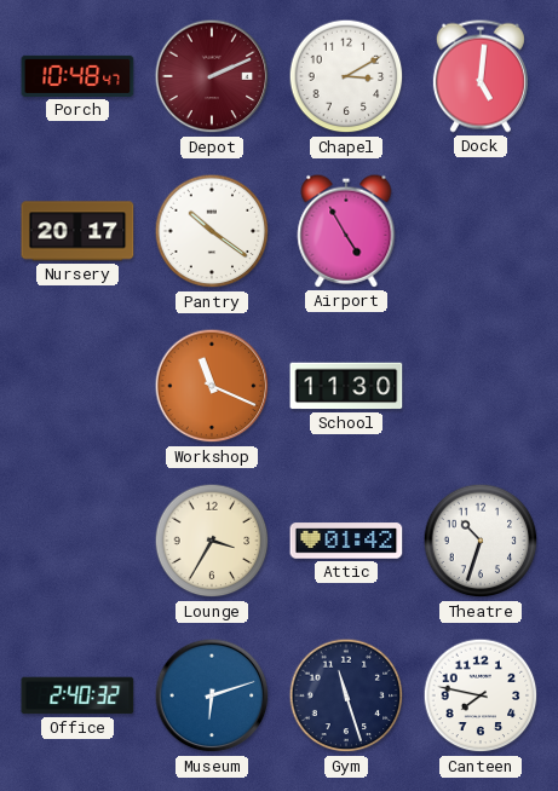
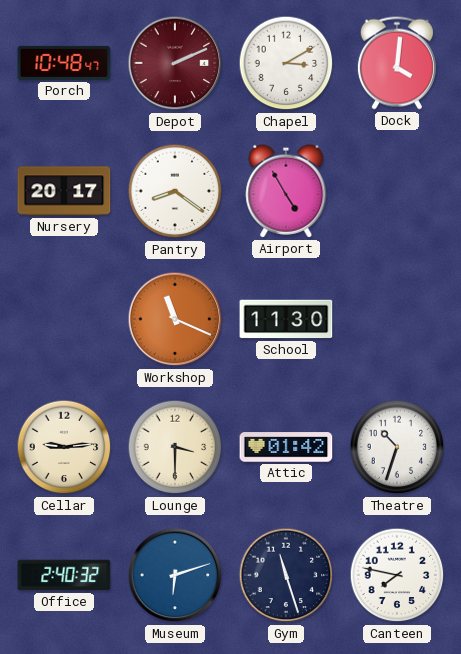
Dock: 5:01 -> 4:01 (397, 63)
Pantry: 10:21 -> 8:21 (175, 191)
Cellar: none -> 9:14 (64, 447)
Lounge: 3:35 -> 3:30 (175, 447)
